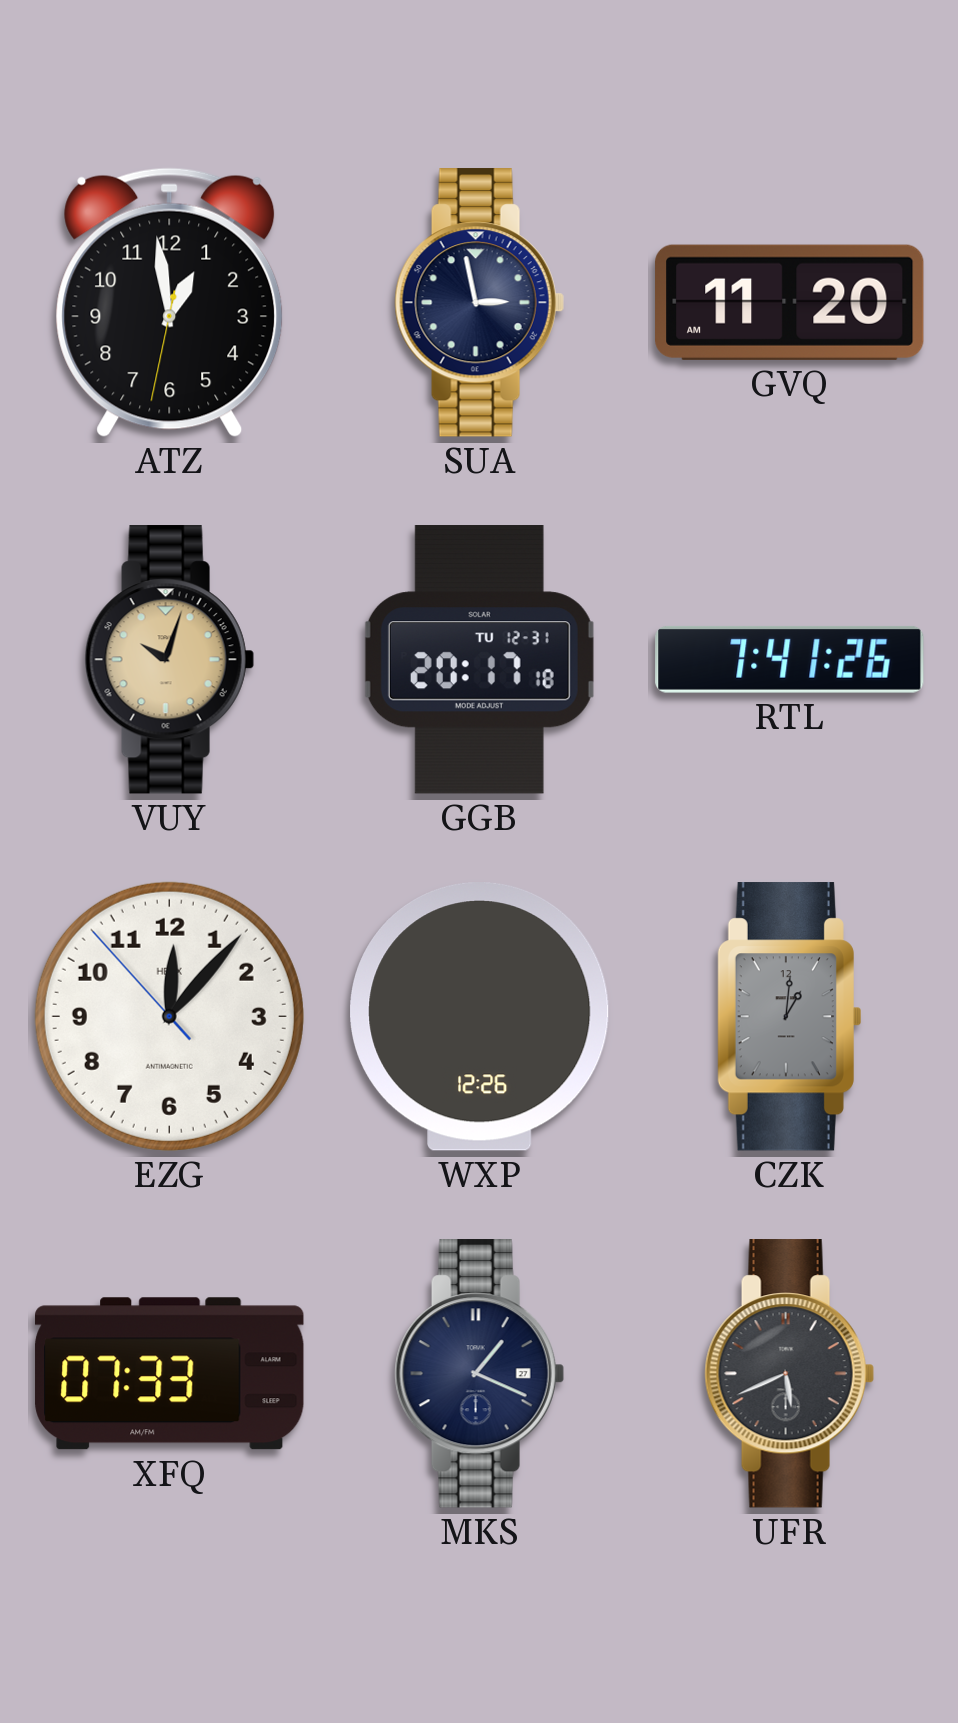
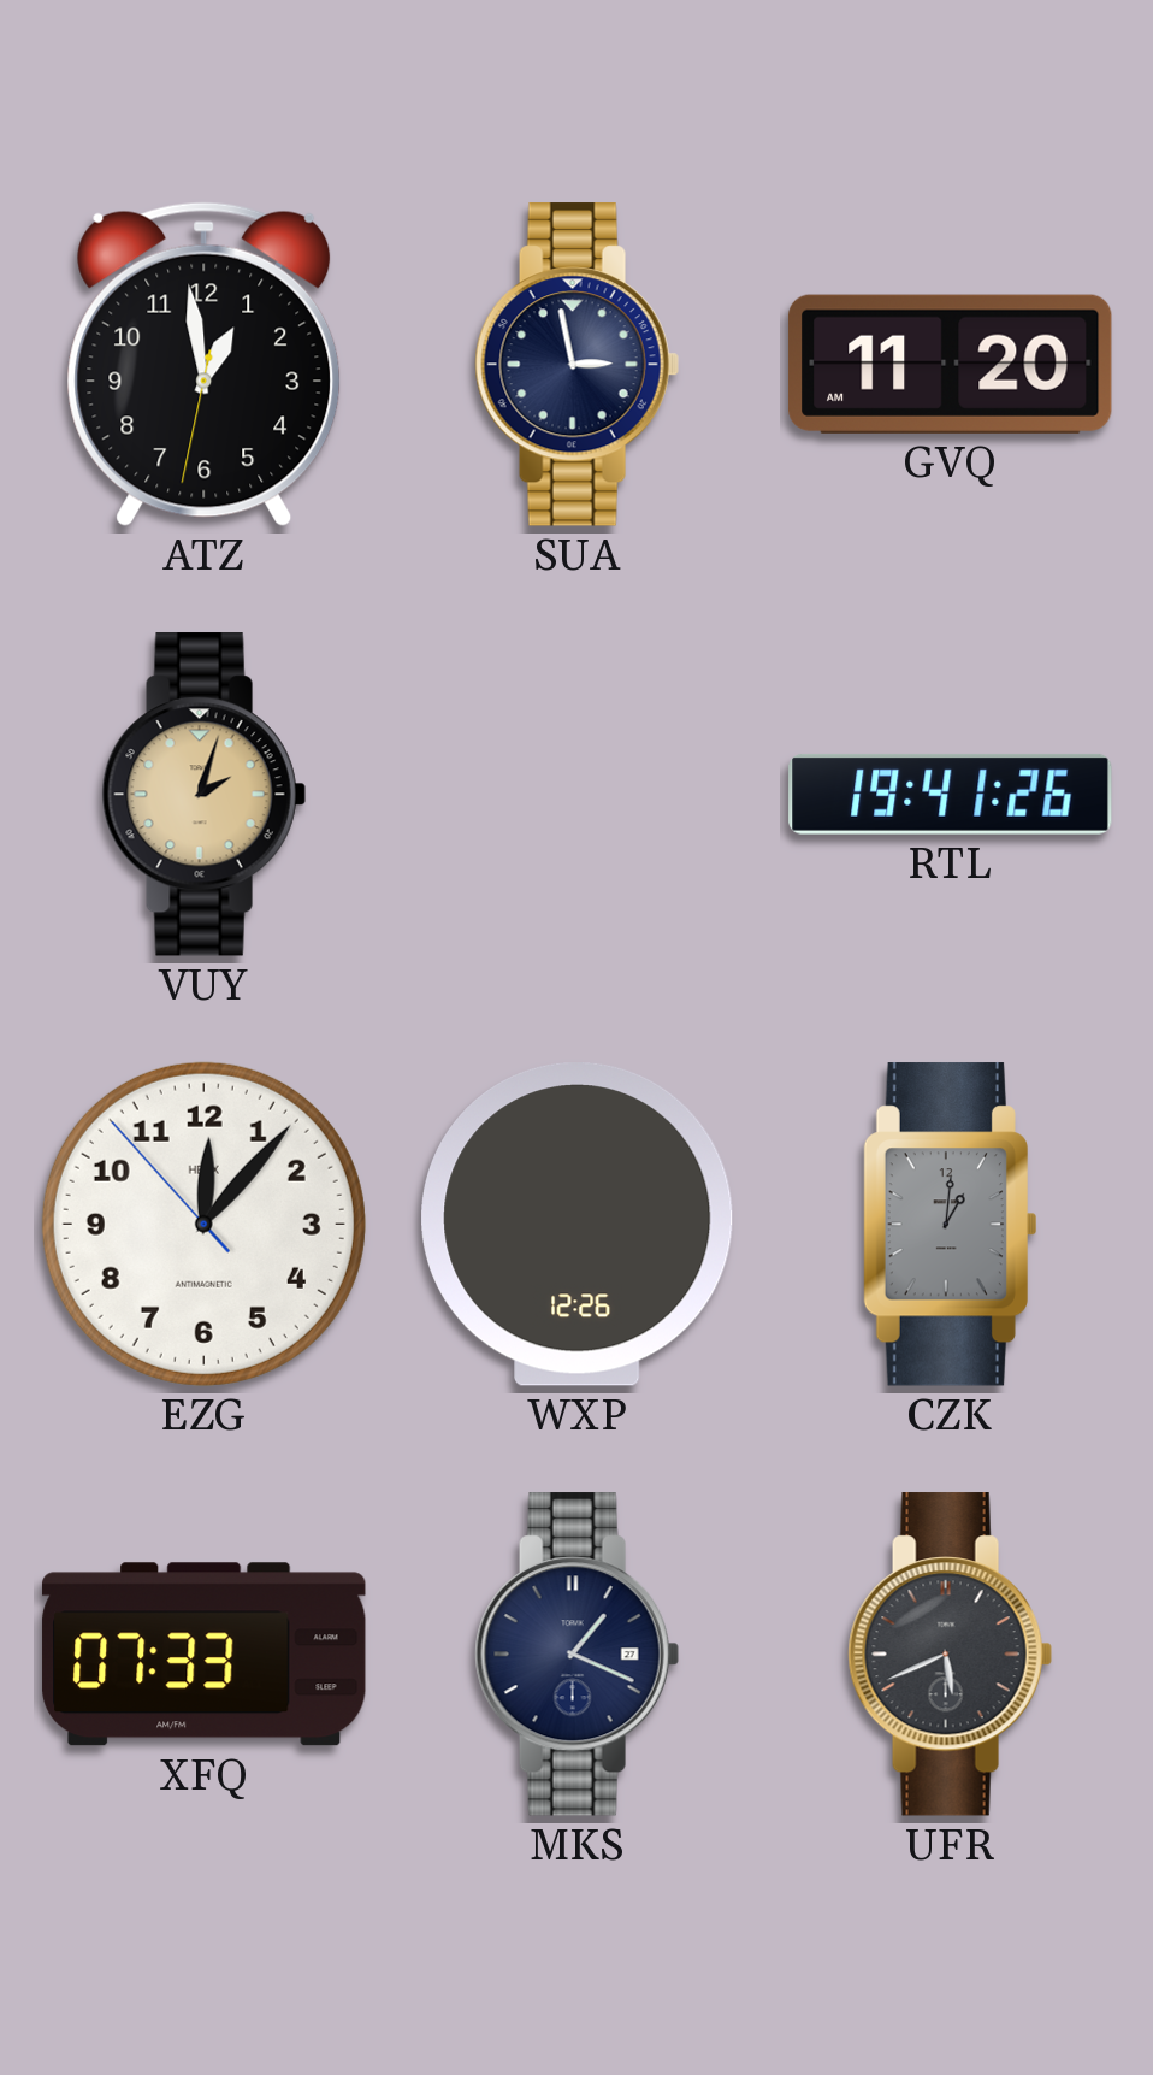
VUY: 10:03 -> 2:03 (203, 795)
GGB: 20:17 -> none (479, 660)
RTL: 7:41 -> 19:41 (951, 794)
